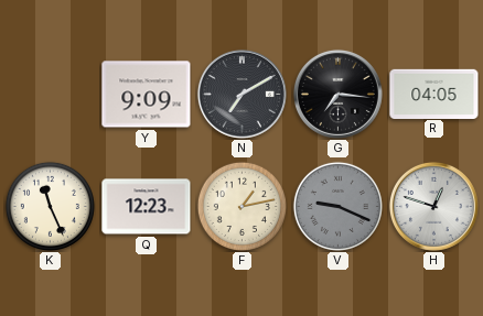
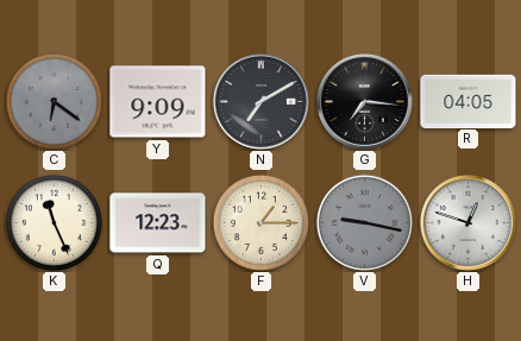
C: none -> 6:21 (54, 101)
F: 1:13 -> 1:15 (260, 222)
V: 9:19 -> 9:17 (364, 222)
